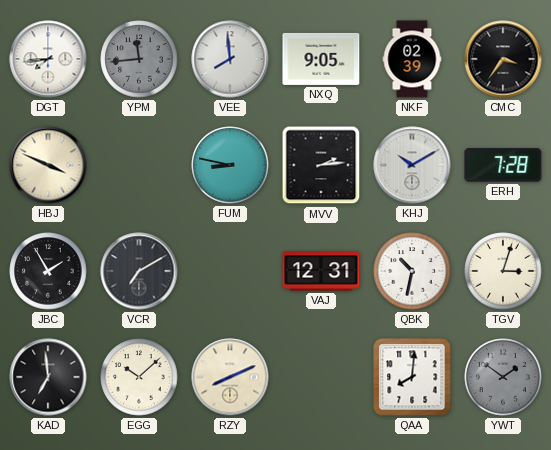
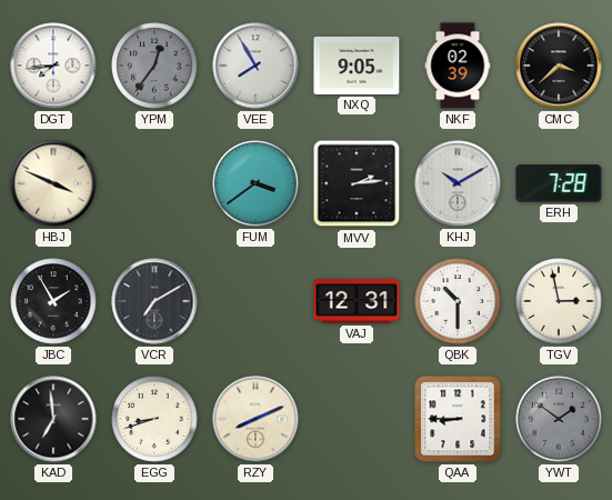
YPM: 11:44 -> 12:36 (154, 66)
VEE: 7:59 -> 7:55 (255, 66)
CMC: 3:36 -> 3:38 (559, 66)
FUM: 8:47 -> 3:39 (255, 183)
QBK: 10:32 -> 10:30 (458, 301)
TGV: 3:03 -> 2:58 (559, 301)
EGG: 10:08 -> 8:42 (154, 419)
QAA: 8:01 -> 8:45 (458, 419)
